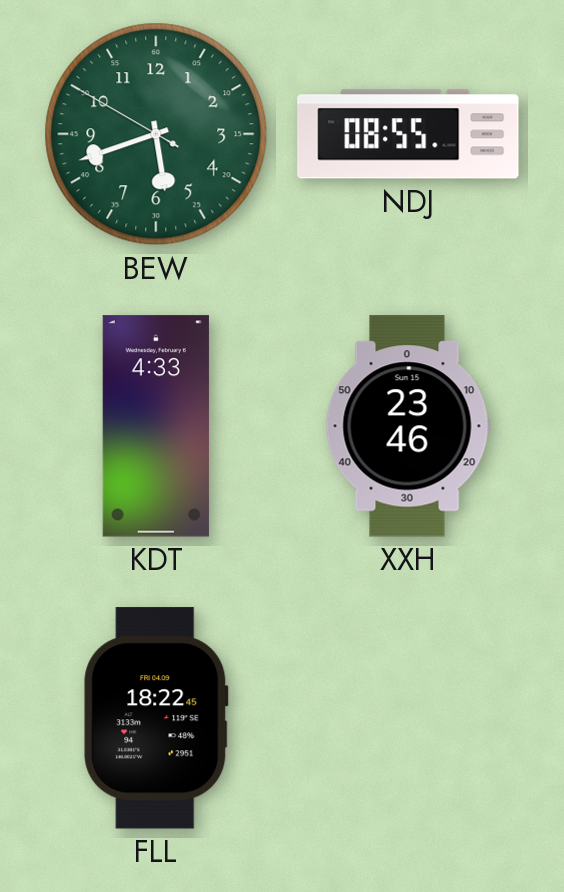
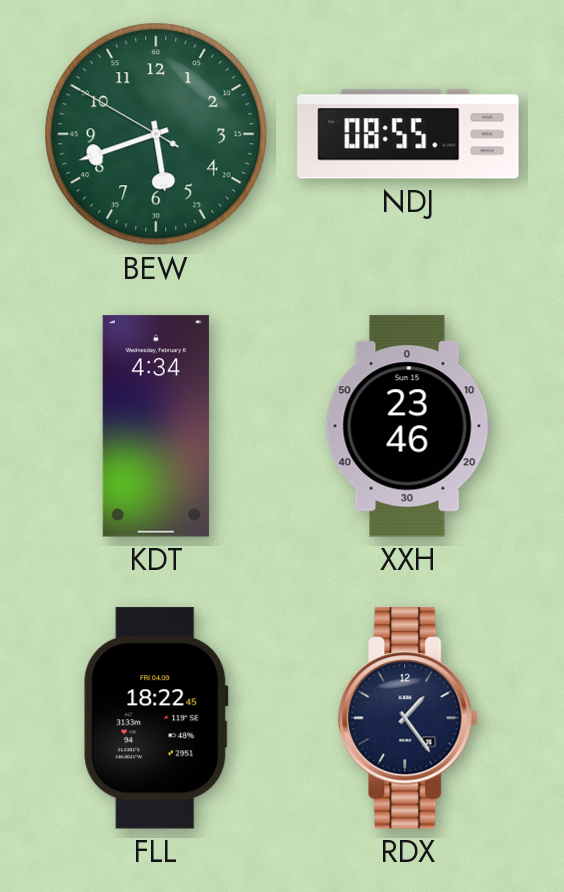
KDT: 4:33 -> 4:34 (156, 426)
RDX: none -> 1:24 (409, 718)
